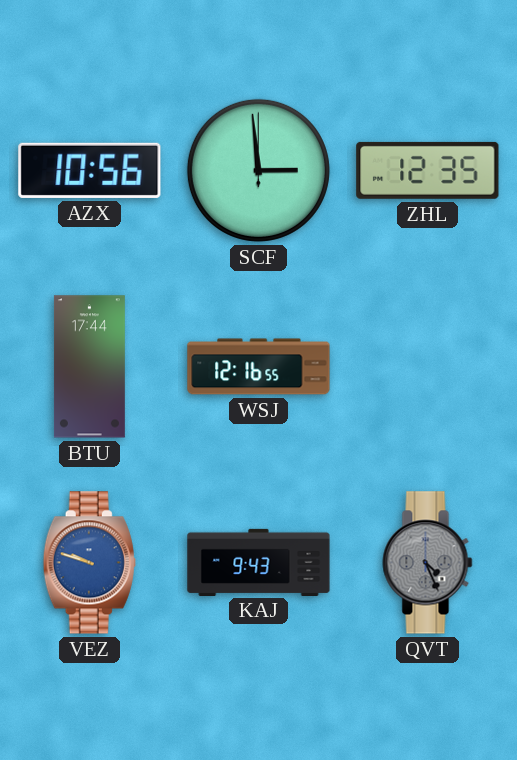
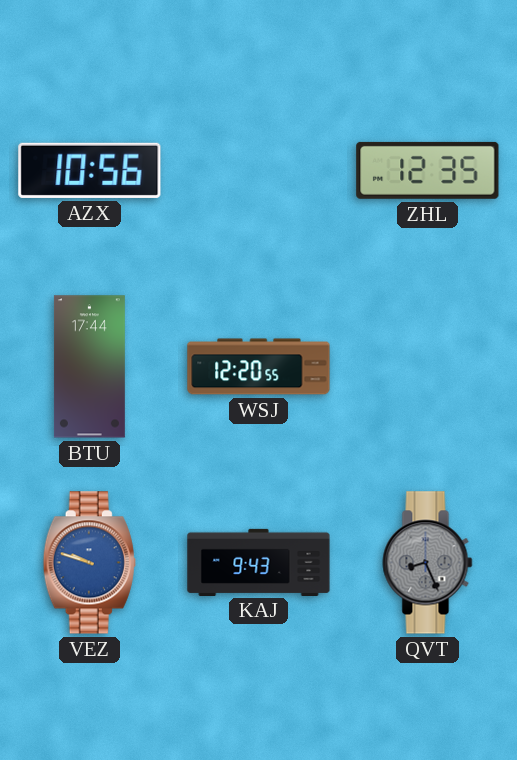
SCF: 2:59 -> none (258, 170)
WSJ: 12:16 -> 12:20 (259, 367)
QVT: 4:26 -> 8:26 (428, 563)
